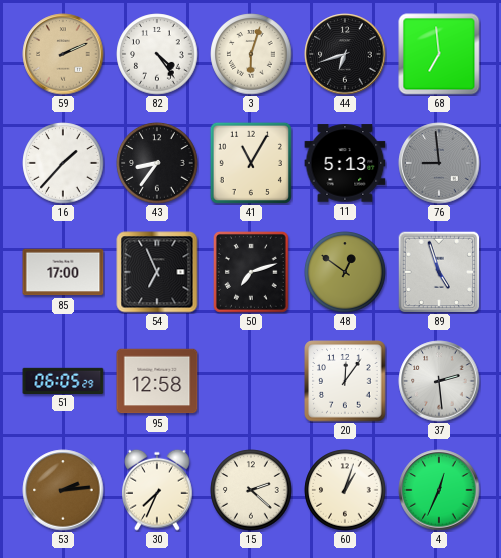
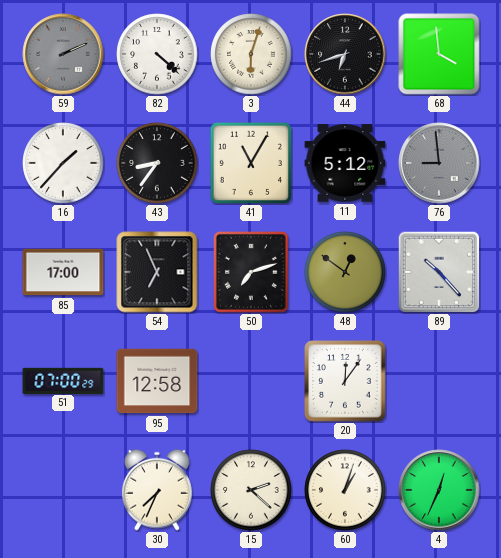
59 dial: champagne -> grey (63, 54)
82: 4:24 -> 4:22 (157, 54)
68: 6:59 -> 3:59 (439, 54)
11: 5:13 -> 5:12 (345, 163)
89: 4:57 -> 10:23 (439, 272)
51: 06:05 -> 07:00 (63, 380)
37: 2:29 -> none (439, 381)
53: 2:14 -> none (63, 490)
